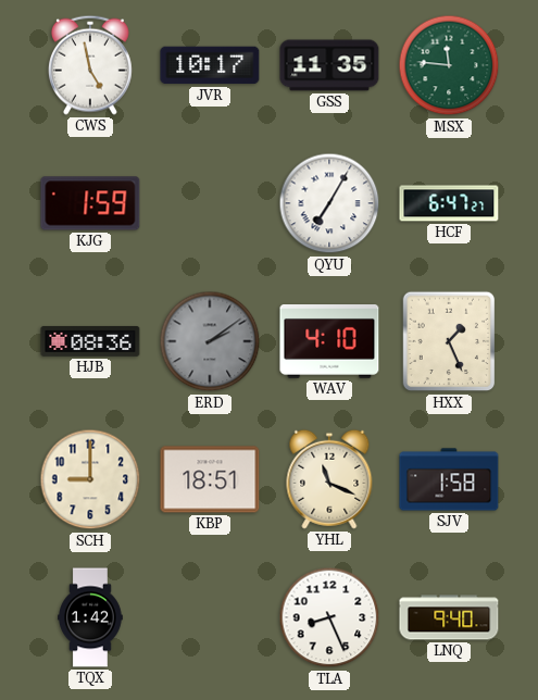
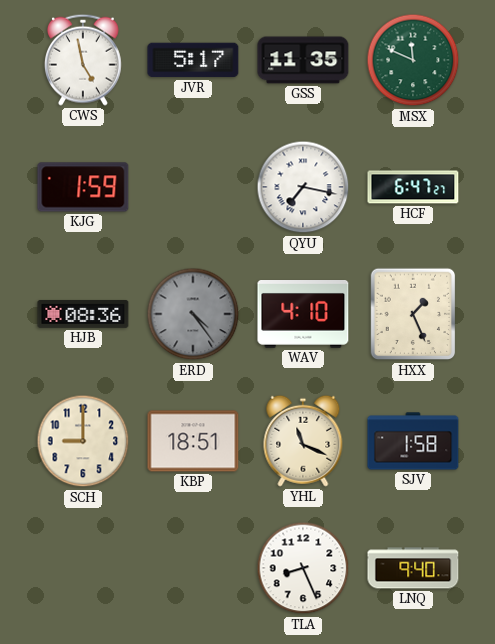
JVR: 10:17 -> 5:17 (193, 60)
MSX: 11:46 -> 11:49 (413, 60)
QYU: 7:05 -> 7:17 (303, 187)
ERD: 2:09 -> 4:24 (193, 314)
TQX: 1:42 -> none (91, 617)
